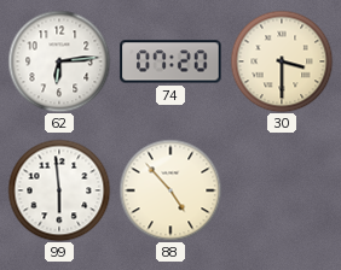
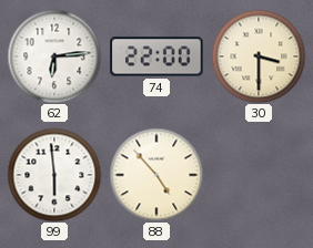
74: 07:20 -> 22:00 (156, 56)
